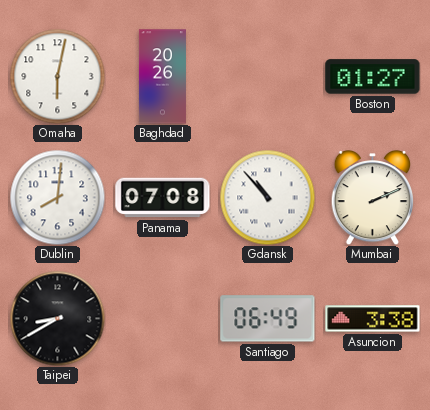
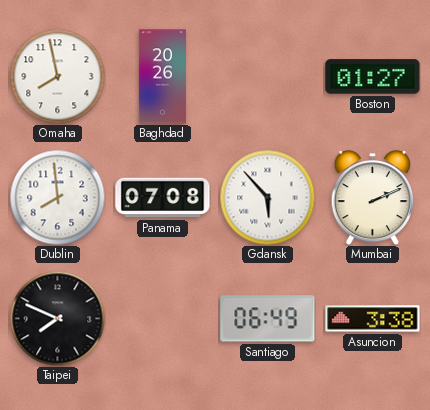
Omaha: 6:02 -> 7:58 (57, 76)
Dublin: 8:01 -> 7:59 (57, 197)
Gdansk: 10:53 -> 5:53 (267, 197)
Taipei: 8:40 -> 7:49 (57, 318)
